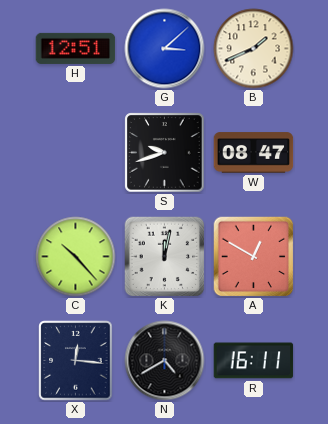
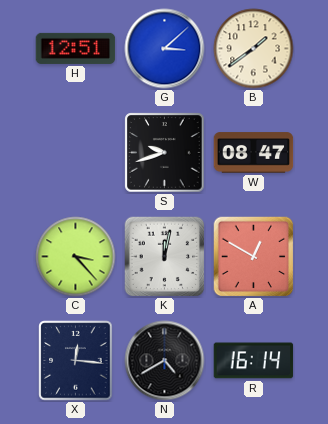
B: 1:41 -> 1:39 (254, 49)
C: 10:23 -> 3:23 (76, 257)
R: 16:11 -> 16:14 (254, 361)
